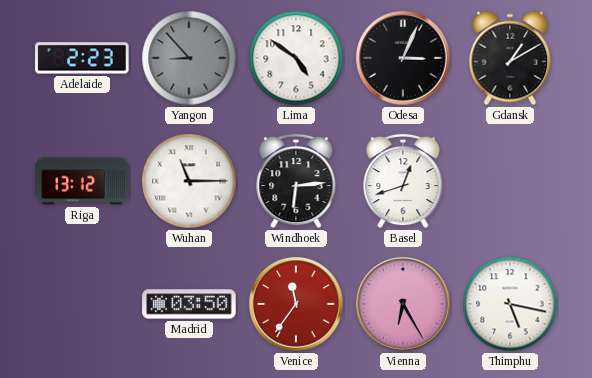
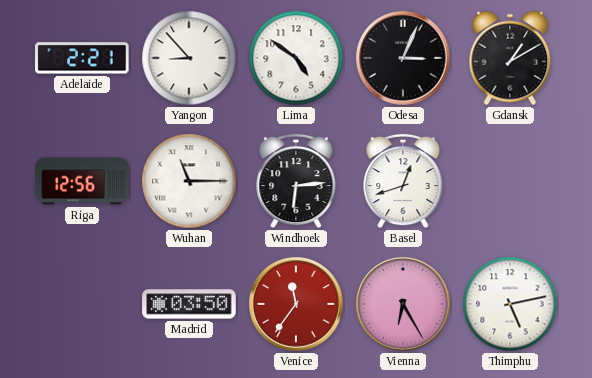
Adelaide: 2:23 -> 2:21 (82, 58)
Yangon dial: grey -> white (189, 58)
Riga: 13:12 -> 12:56 (82, 181)
Thimphu: 5:17 -> 5:13 (510, 304)
